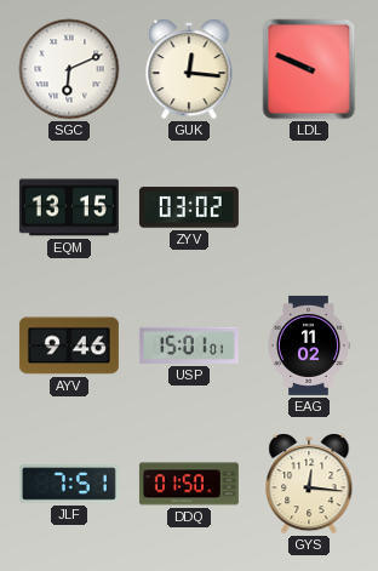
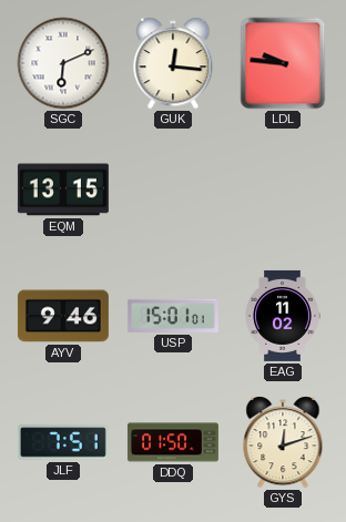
LDL: 9:49 -> 9:46 (283, 63)
ZYV: 03:02 -> none (189, 207)
GYS: 12:16 -> 12:12 (283, 442)
